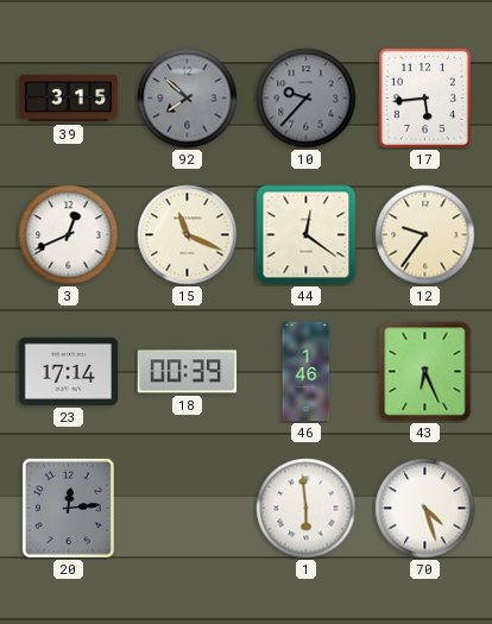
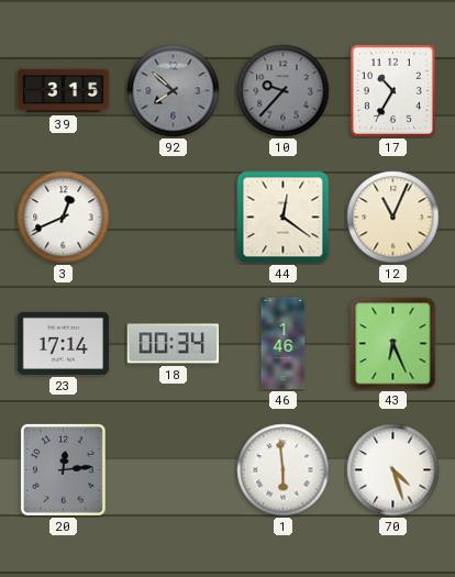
17: 5:44 -> 10:35 (392, 90)
15: 11:19 -> none (188, 235)
12: 9:36 -> 11:04 (393, 218)
18: 00:39 -> 00:34 (174, 344)
